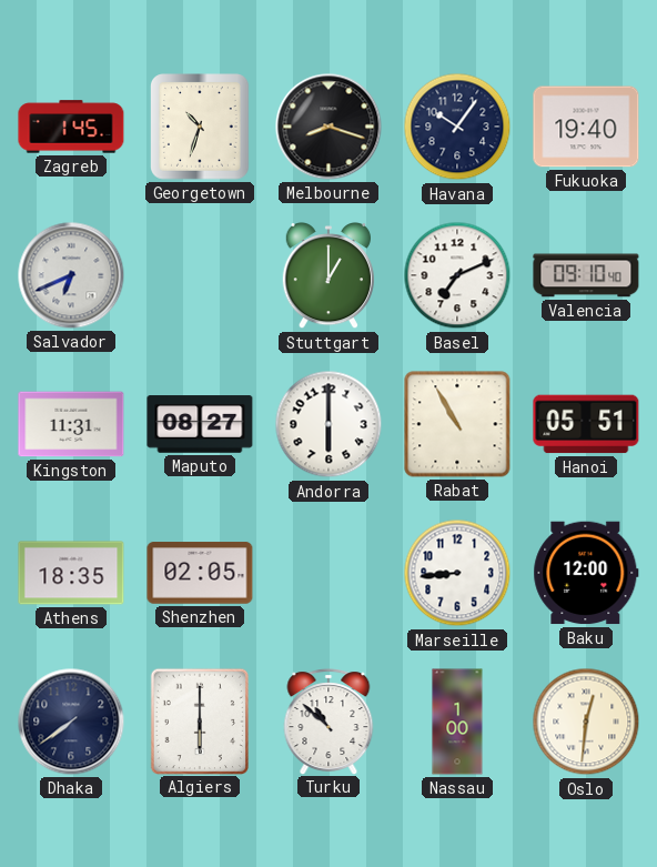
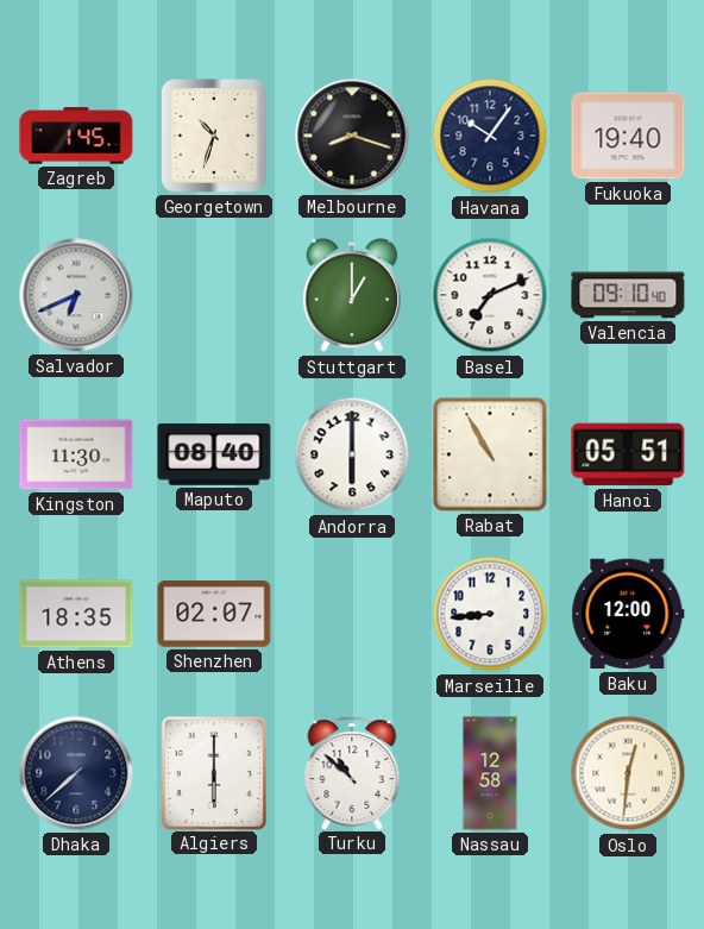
Kingston: 11:31 -> 11:30 (76, 454)
Maputo: 08:27 -> 08:40 (214, 454)
Shenzhen: 02:05 -> 02:07 (214, 614)
Dhaka: 7:39 -> 7:38 (76, 773)
Nassau: 1:00 -> 12:58 (490, 773)
